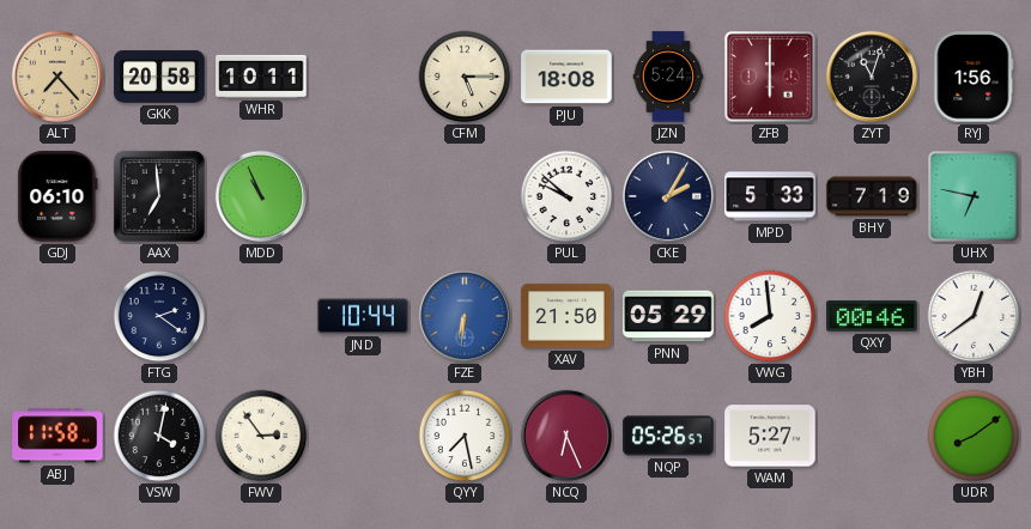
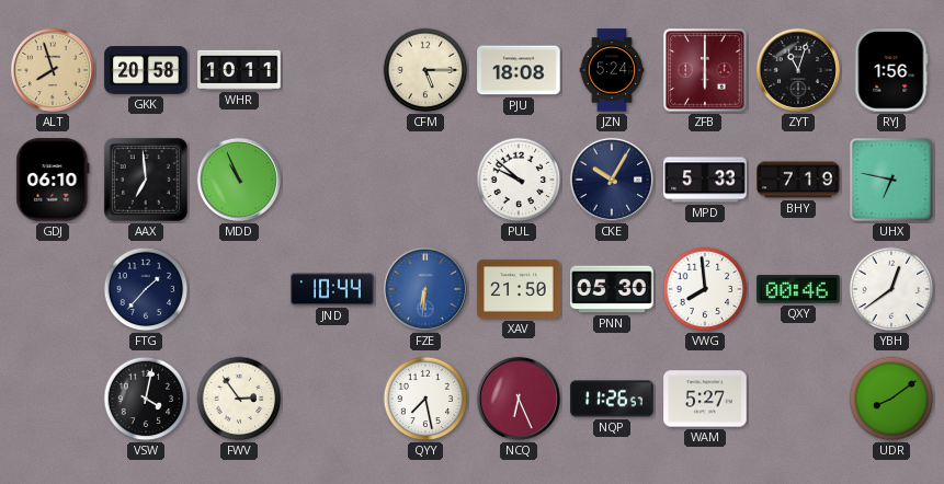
ALT: 7:23 -> 7:57 (53, 70)
CKE: 2:05 -> 10:05 (612, 180)
FTG: 2:21 -> 1:37 (146, 289)
PNN: 05:29 -> 05:30 (612, 289)
ABJ: 11:58 -> none (57, 436)
NQP: 05:26 -> 11:26 (612, 399)
